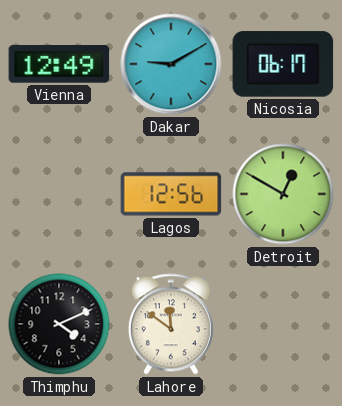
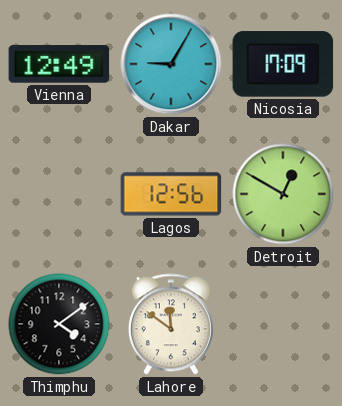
Dakar: 9:10 -> 9:05 (171, 64)
Nicosia: 06:17 -> 17:09 (283, 64)
Thimphu: 4:11 -> 4:09 (59, 324)
